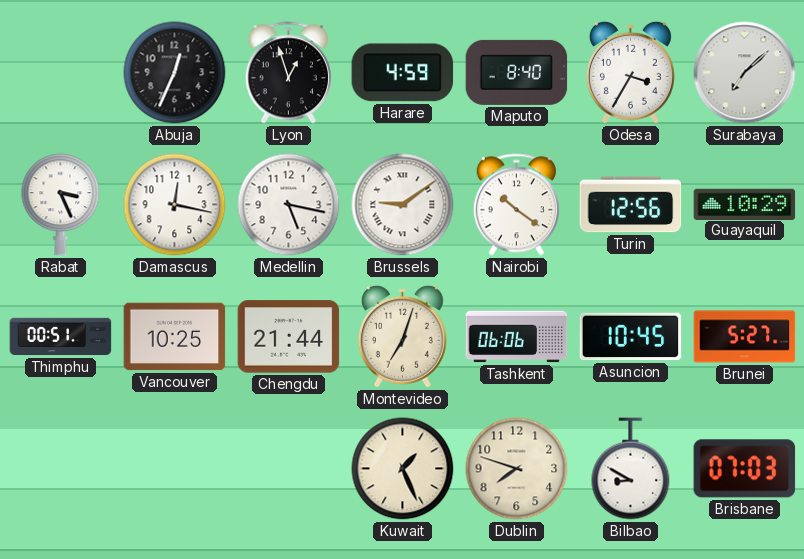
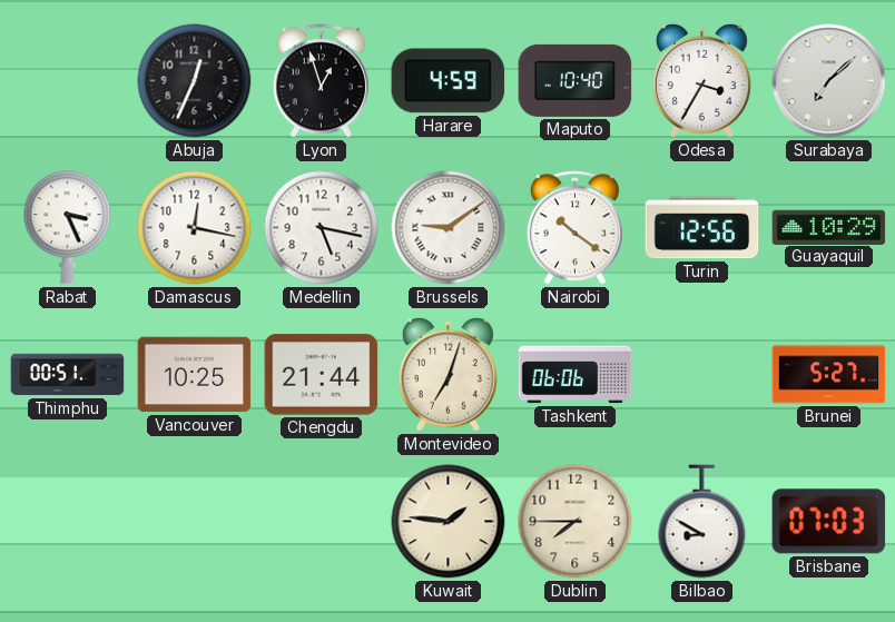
Maputo: 8:40 -> 10:40 (576, 80)
Asuncion: 10:45 -> none (631, 337)
Kuwait: 1:26 -> 1:46 (449, 522)
Dublin: 7:48 -> 7:45 (576, 522)
